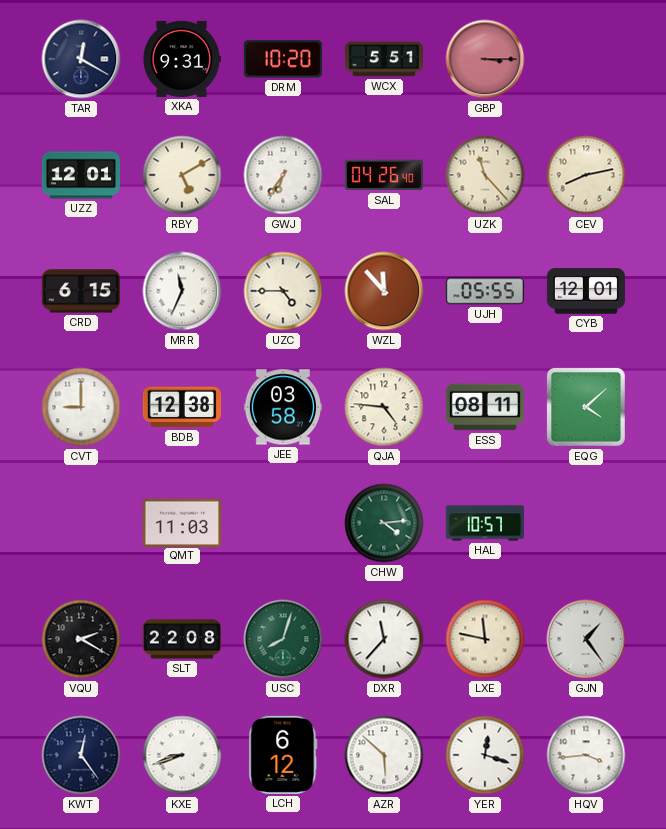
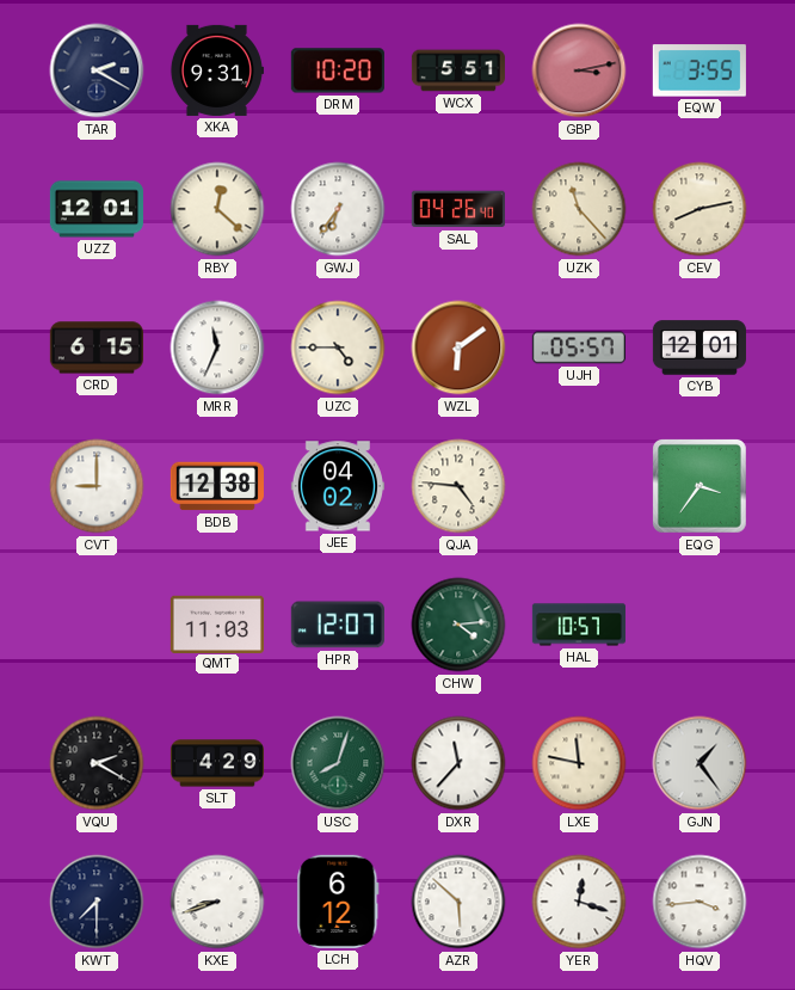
TAR: 12:20 -> 2:20 (97, 70)
GBP: 3:15 -> 3:13 (579, 70)
EQW: none -> 3:55 (700, 70)
RBY: 5:10 -> 12:22 (217, 209)
WZL: 11:53 -> 6:09 (458, 348)
UJH: 05:55 -> 05:57 (579, 348)
JEE: 03:58 -> 04:02 (338, 486)
ESS: 08:11 -> none (485, 407)
EQG: 4:08 -> 3:36 (700, 486)
HPR: none -> 12:07 (338, 625)
SLT: 22:08 -> 4:29 (217, 763)
KWT: 12:24 -> 7:30 (97, 902)
